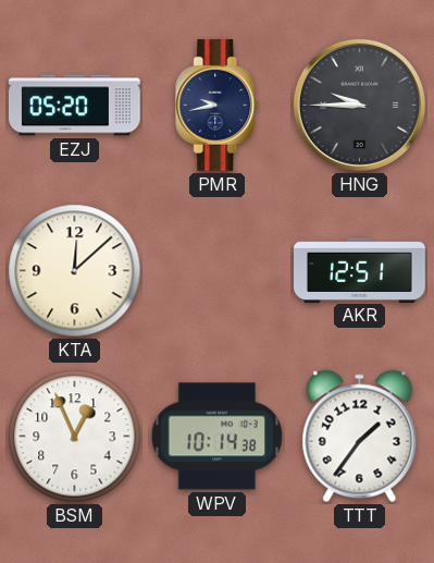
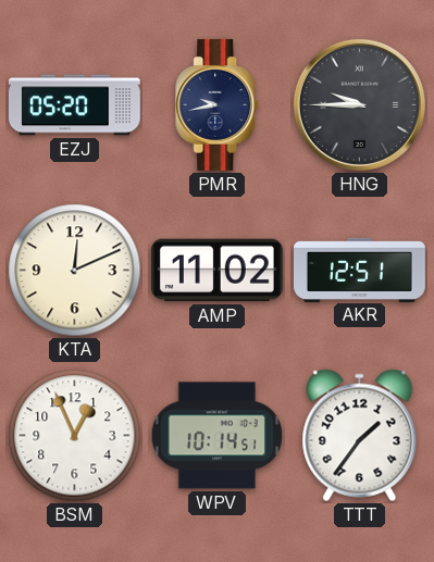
KTA: 12:08 -> 12:11 (75, 271)
AMP: none -> 11:02 (216, 271)
WPV: 10:14:38 -> 10:14:51 (216, 436)
